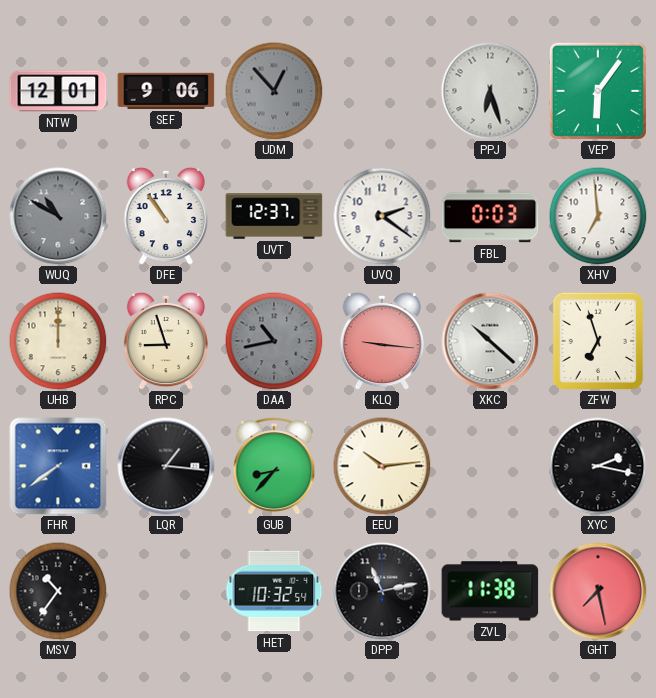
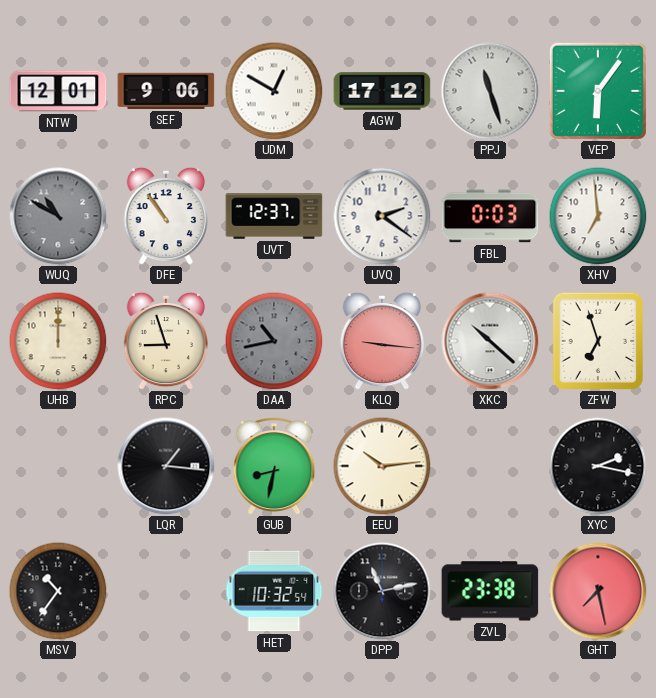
UDM: 12:53 -> 12:50 (274, 91)
UDM dial: grey -> white (274, 91)
AGW: none -> 17:12 (382, 91)
PPJ: 6:27 -> 11:27 (490, 91)
FHR: 7:39 -> none (58, 466)
GUB: 8:37 -> 8:32 (274, 467)
ZVL: 11:38 -> 23:38 (490, 591)
